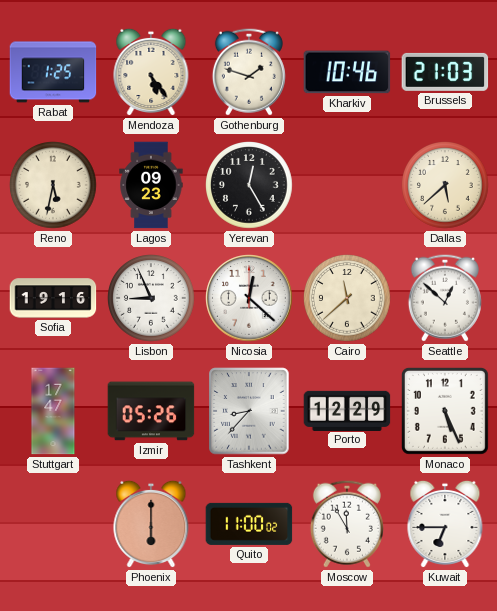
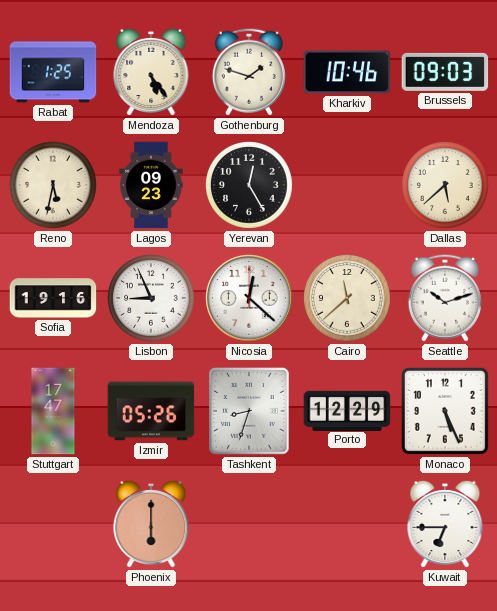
Brussels: 21:03 -> 09:03 (445, 72)
Seattle: 12:52 -> 10:12 (445, 298)
Tashkent: 8:37 -> 8:33 (249, 411)
Quito: 11:00 -> none (249, 524)
Moscow: 11:55 -> none (347, 524)
